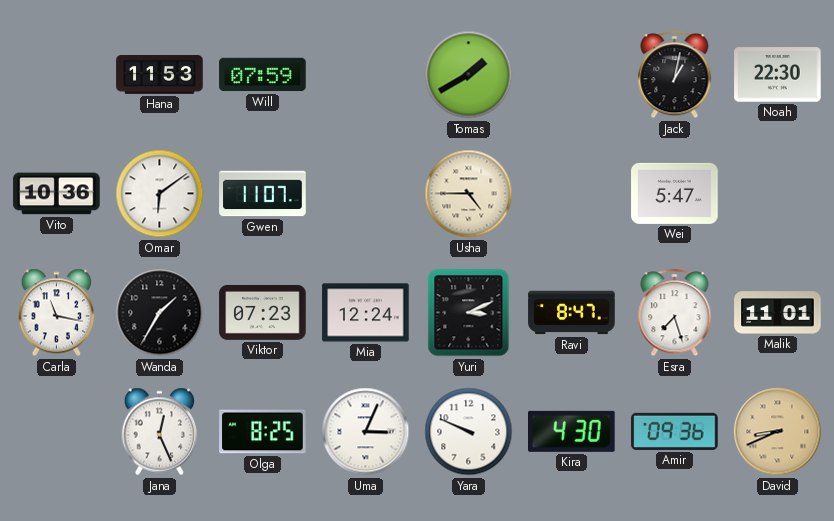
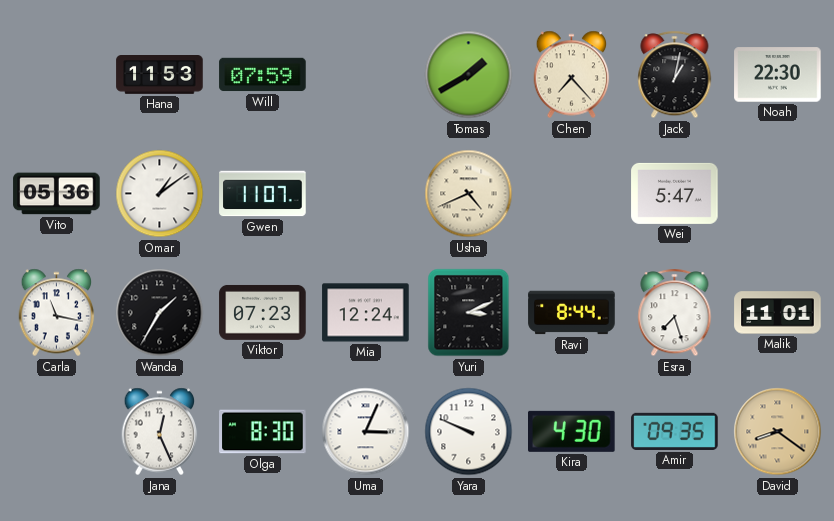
Chen: none -> 7:23 (572, 75)
Vito: 10:36 -> 05:36 (57, 194)
Omar: 6:09 -> 1:09 (160, 194)
Usha: 4:45 -> 4:41 (469, 194)
Ravi: 8:47 -> 8:44 (572, 313)
Olga: 8:25 -> 8:30 (263, 432)
Amir: 09:36 -> 09:35 (675, 431)
David: 8:41 -> 8:21 (778, 432)
